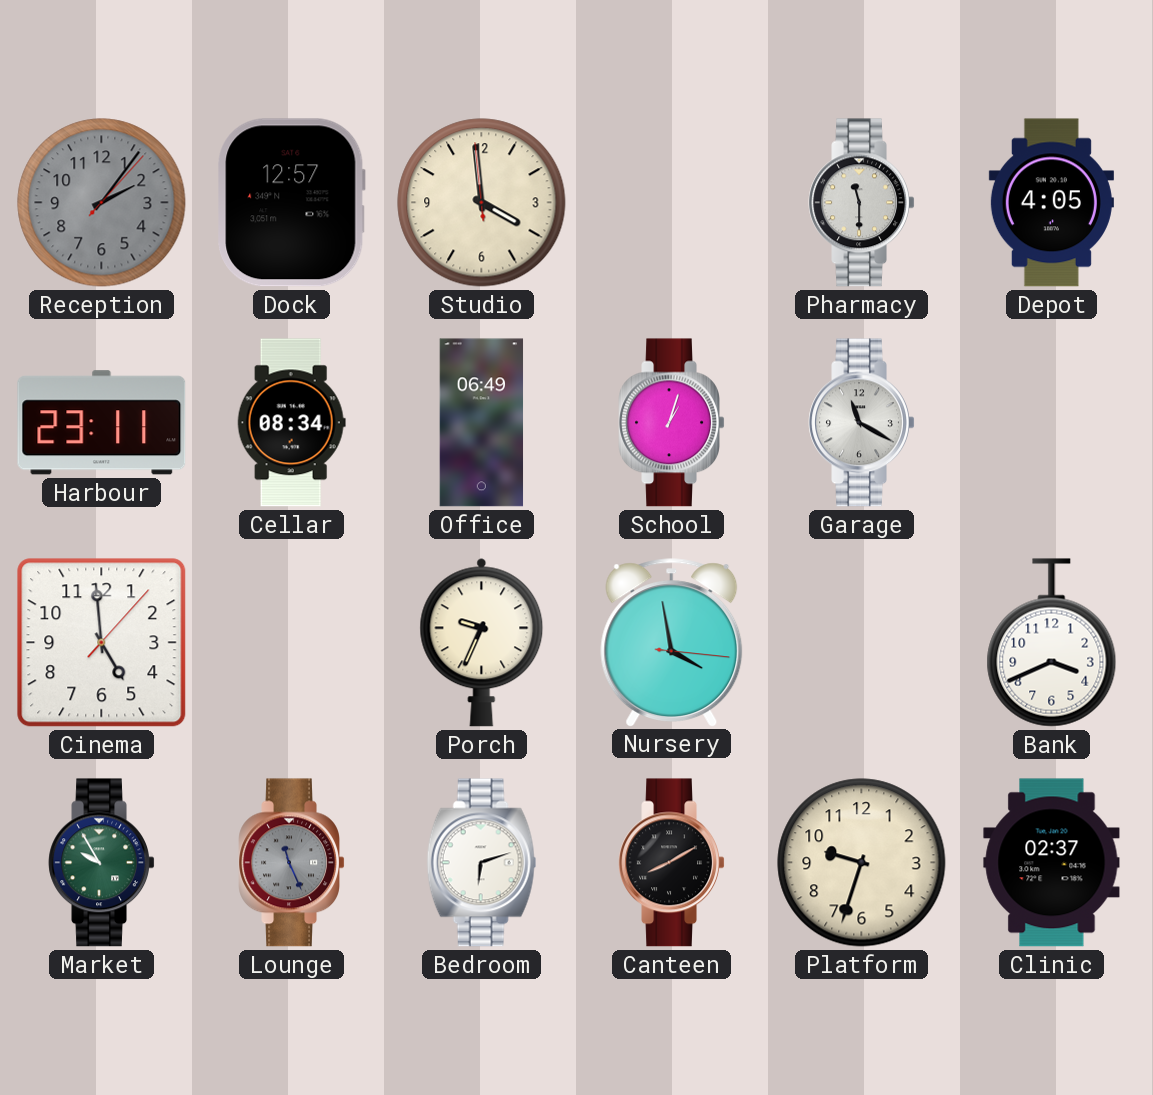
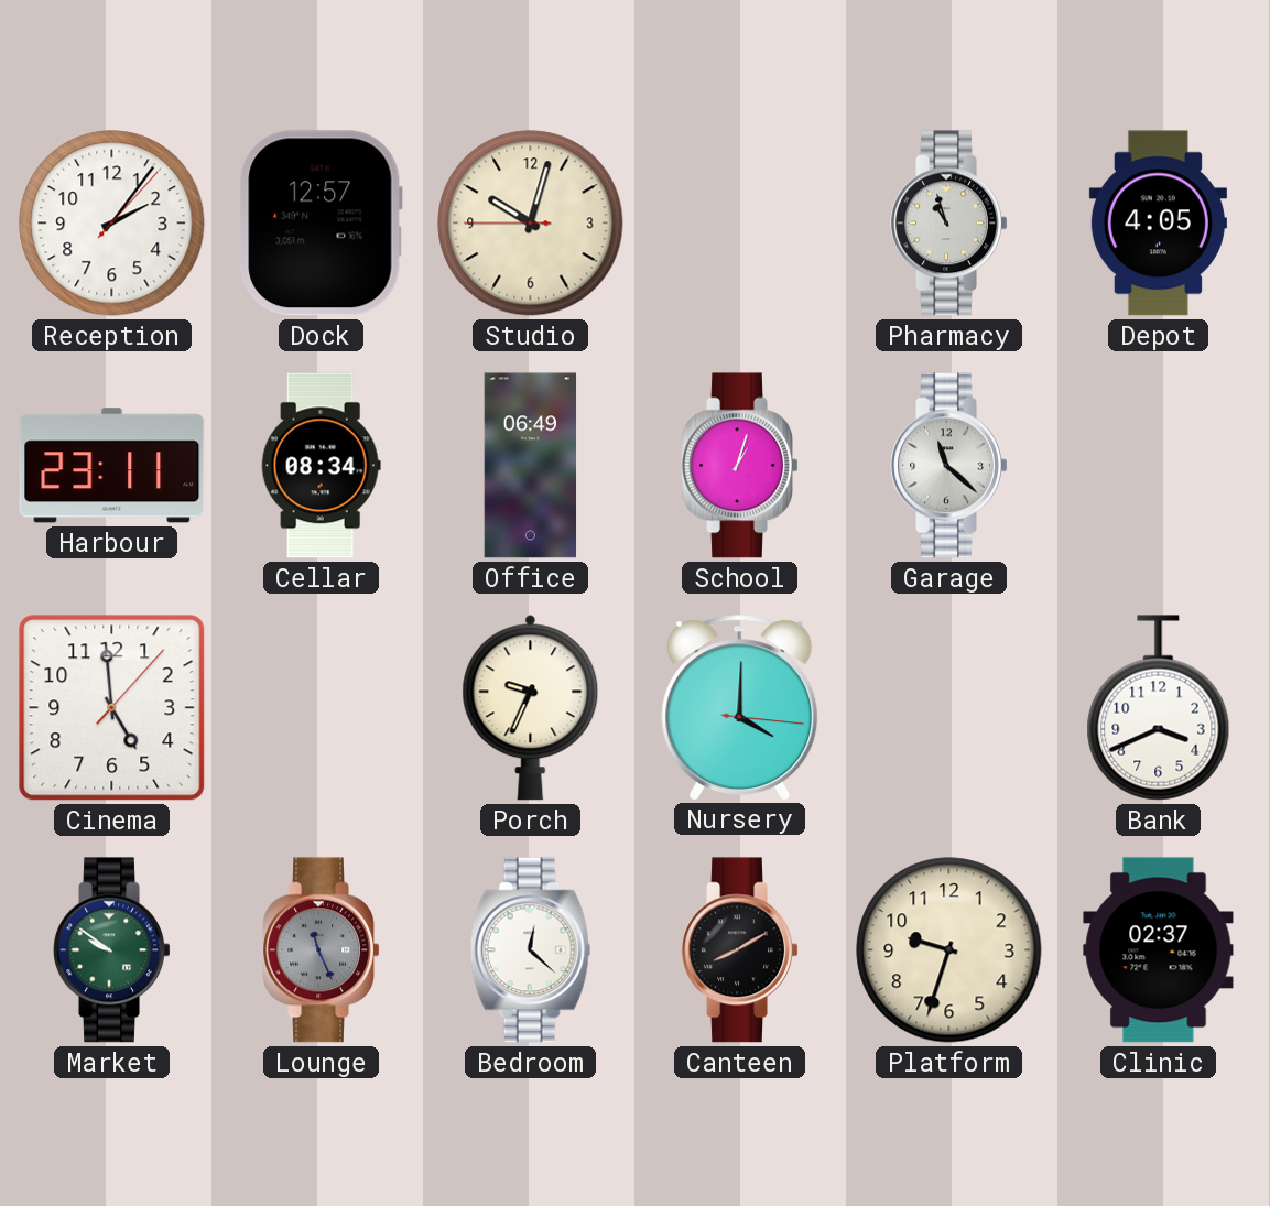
Reception dial: grey -> white (112, 224)
Studio: 3:58 -> 10:02 (531, 224)
Pharmacy: 11:30 -> 10:57 (949, 224)
Garage: 11:20 -> 11:22 (949, 466)
Nursery: 3:58 -> 4:00 (740, 707)
Market: 9:55 -> 9:51 (112, 950)
Bedroom: 6:12 -> 12:22 (531, 950)
